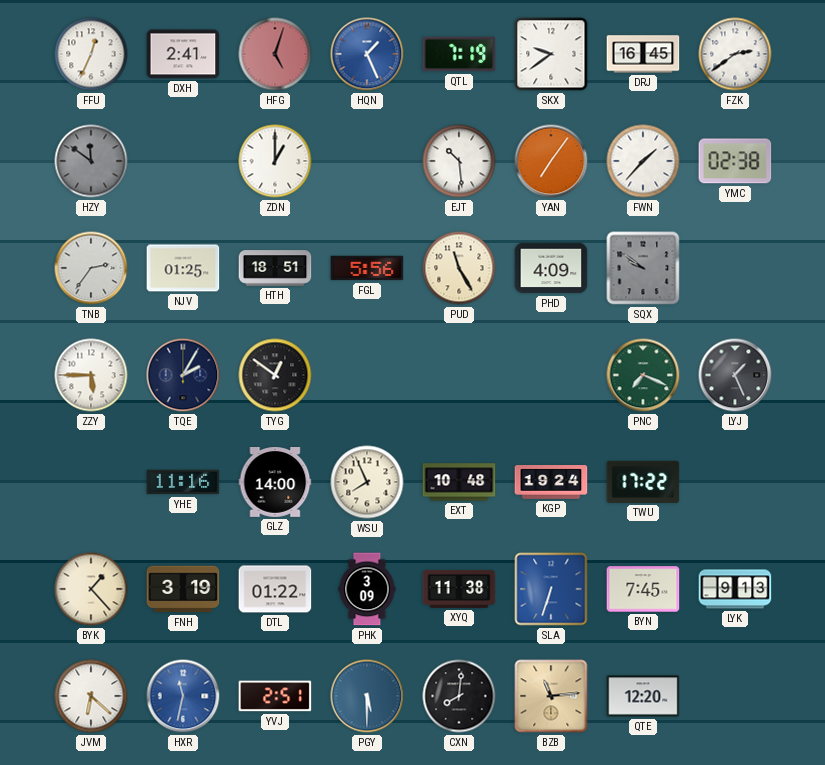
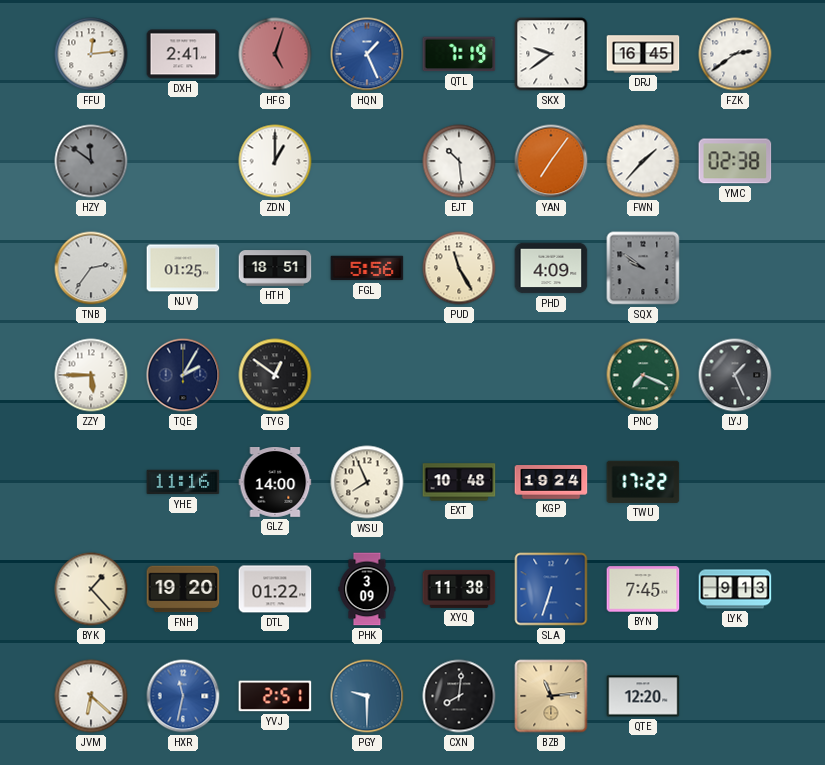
FFU: 12:34 -> 12:14 (91, 54)
FNH: 3:19 -> 19:20 (183, 589)
PGY: 5:30 -> 9:30 (367, 696)
